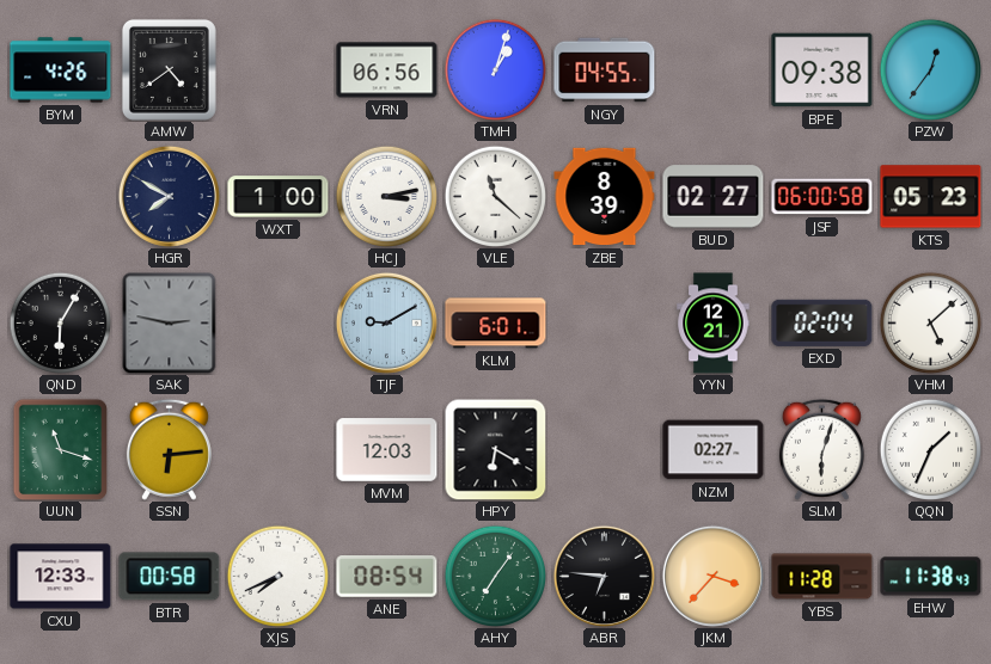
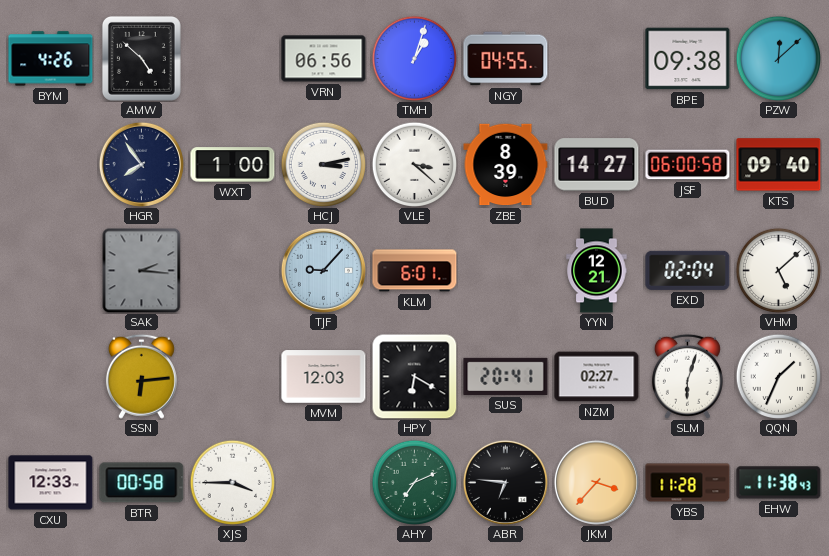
AMW: 4:39 -> 4:52 (141, 58)
PZW: 12:36 -> 12:08 (778, 58)
HGR: 7:50 -> 7:54 (141, 164)
VLE: 11:22 -> 3:22 (414, 164)
BUD: 02:27 -> 14:27 (597, 165)
KTS: 05:23 -> 09:40 (779, 165)
QND: 6:05 -> none (60, 322)
SAK: 2:47 -> 2:16 (142, 270)
TJF: 9:10 -> 9:07 (323, 270)
UUN: 11:18 -> none (61, 449)
SUS: none -> 20:41 (506, 376)
XJS: 7:41 -> 3:45 (232, 482)
ANE: 08:54 -> none (387, 577)
AHY: 7:06 -> 7:11 (414, 482)
